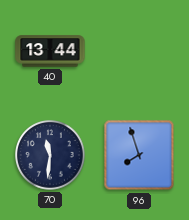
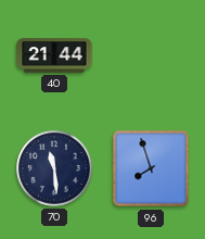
40: 13:44 -> 21:44 (54, 55)
70: 11:31 -> 11:29 (54, 168)
